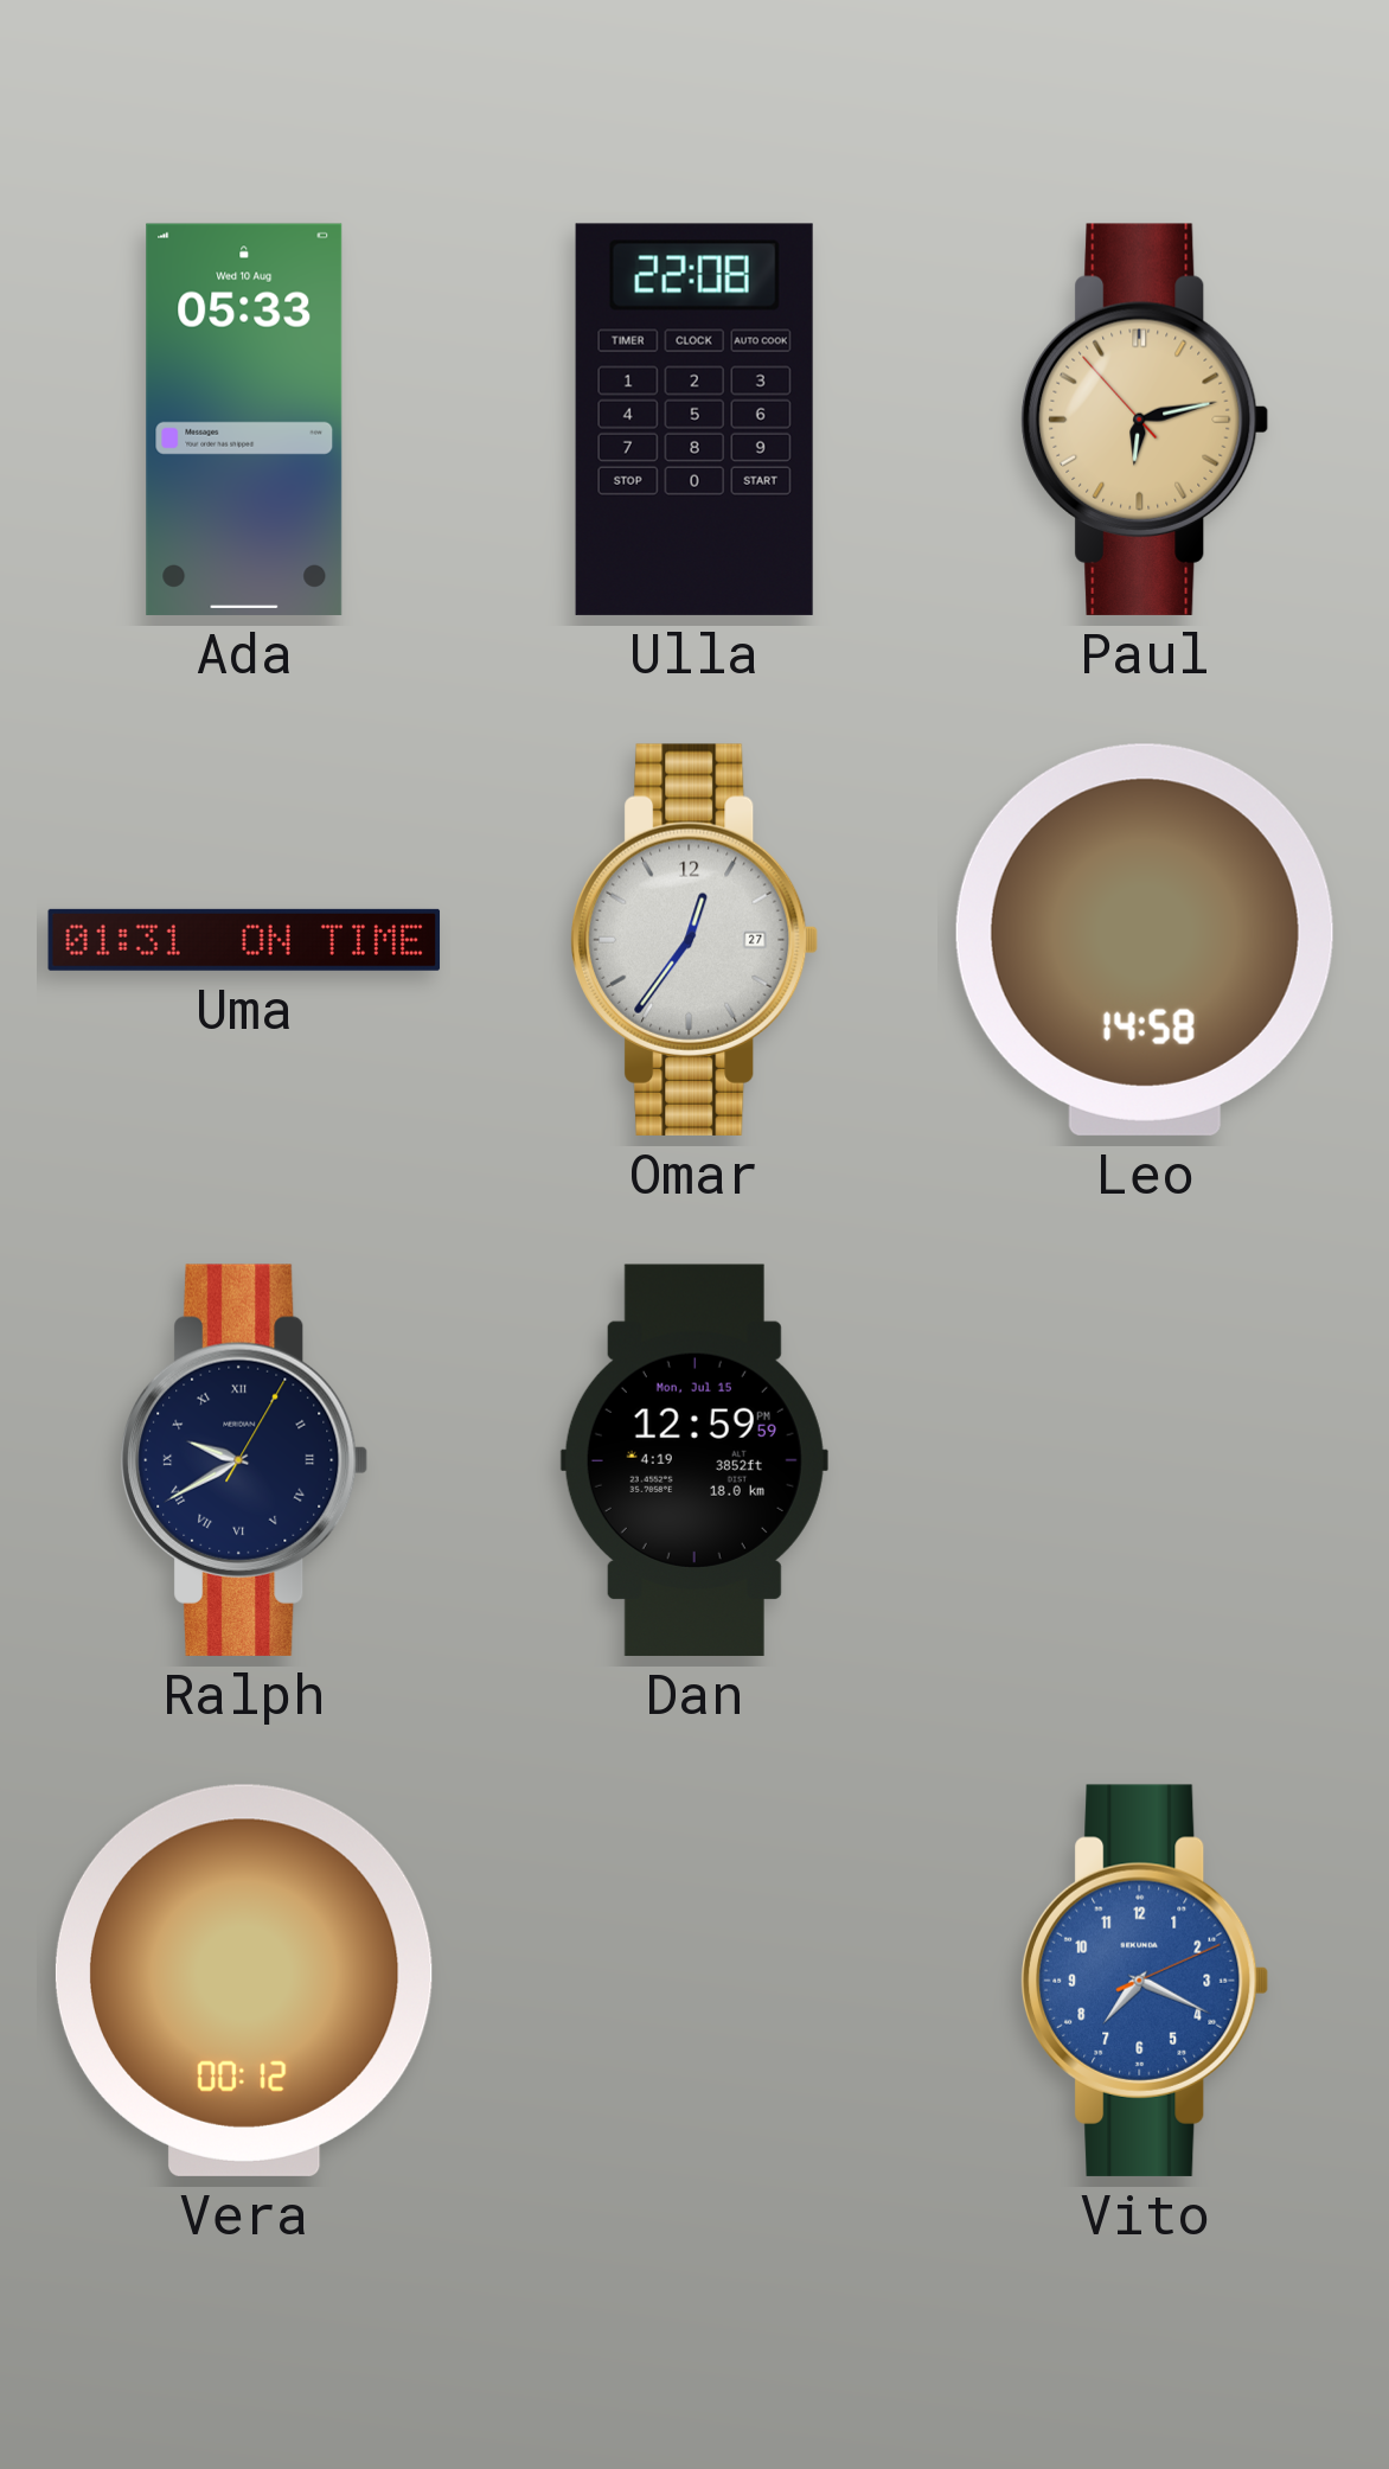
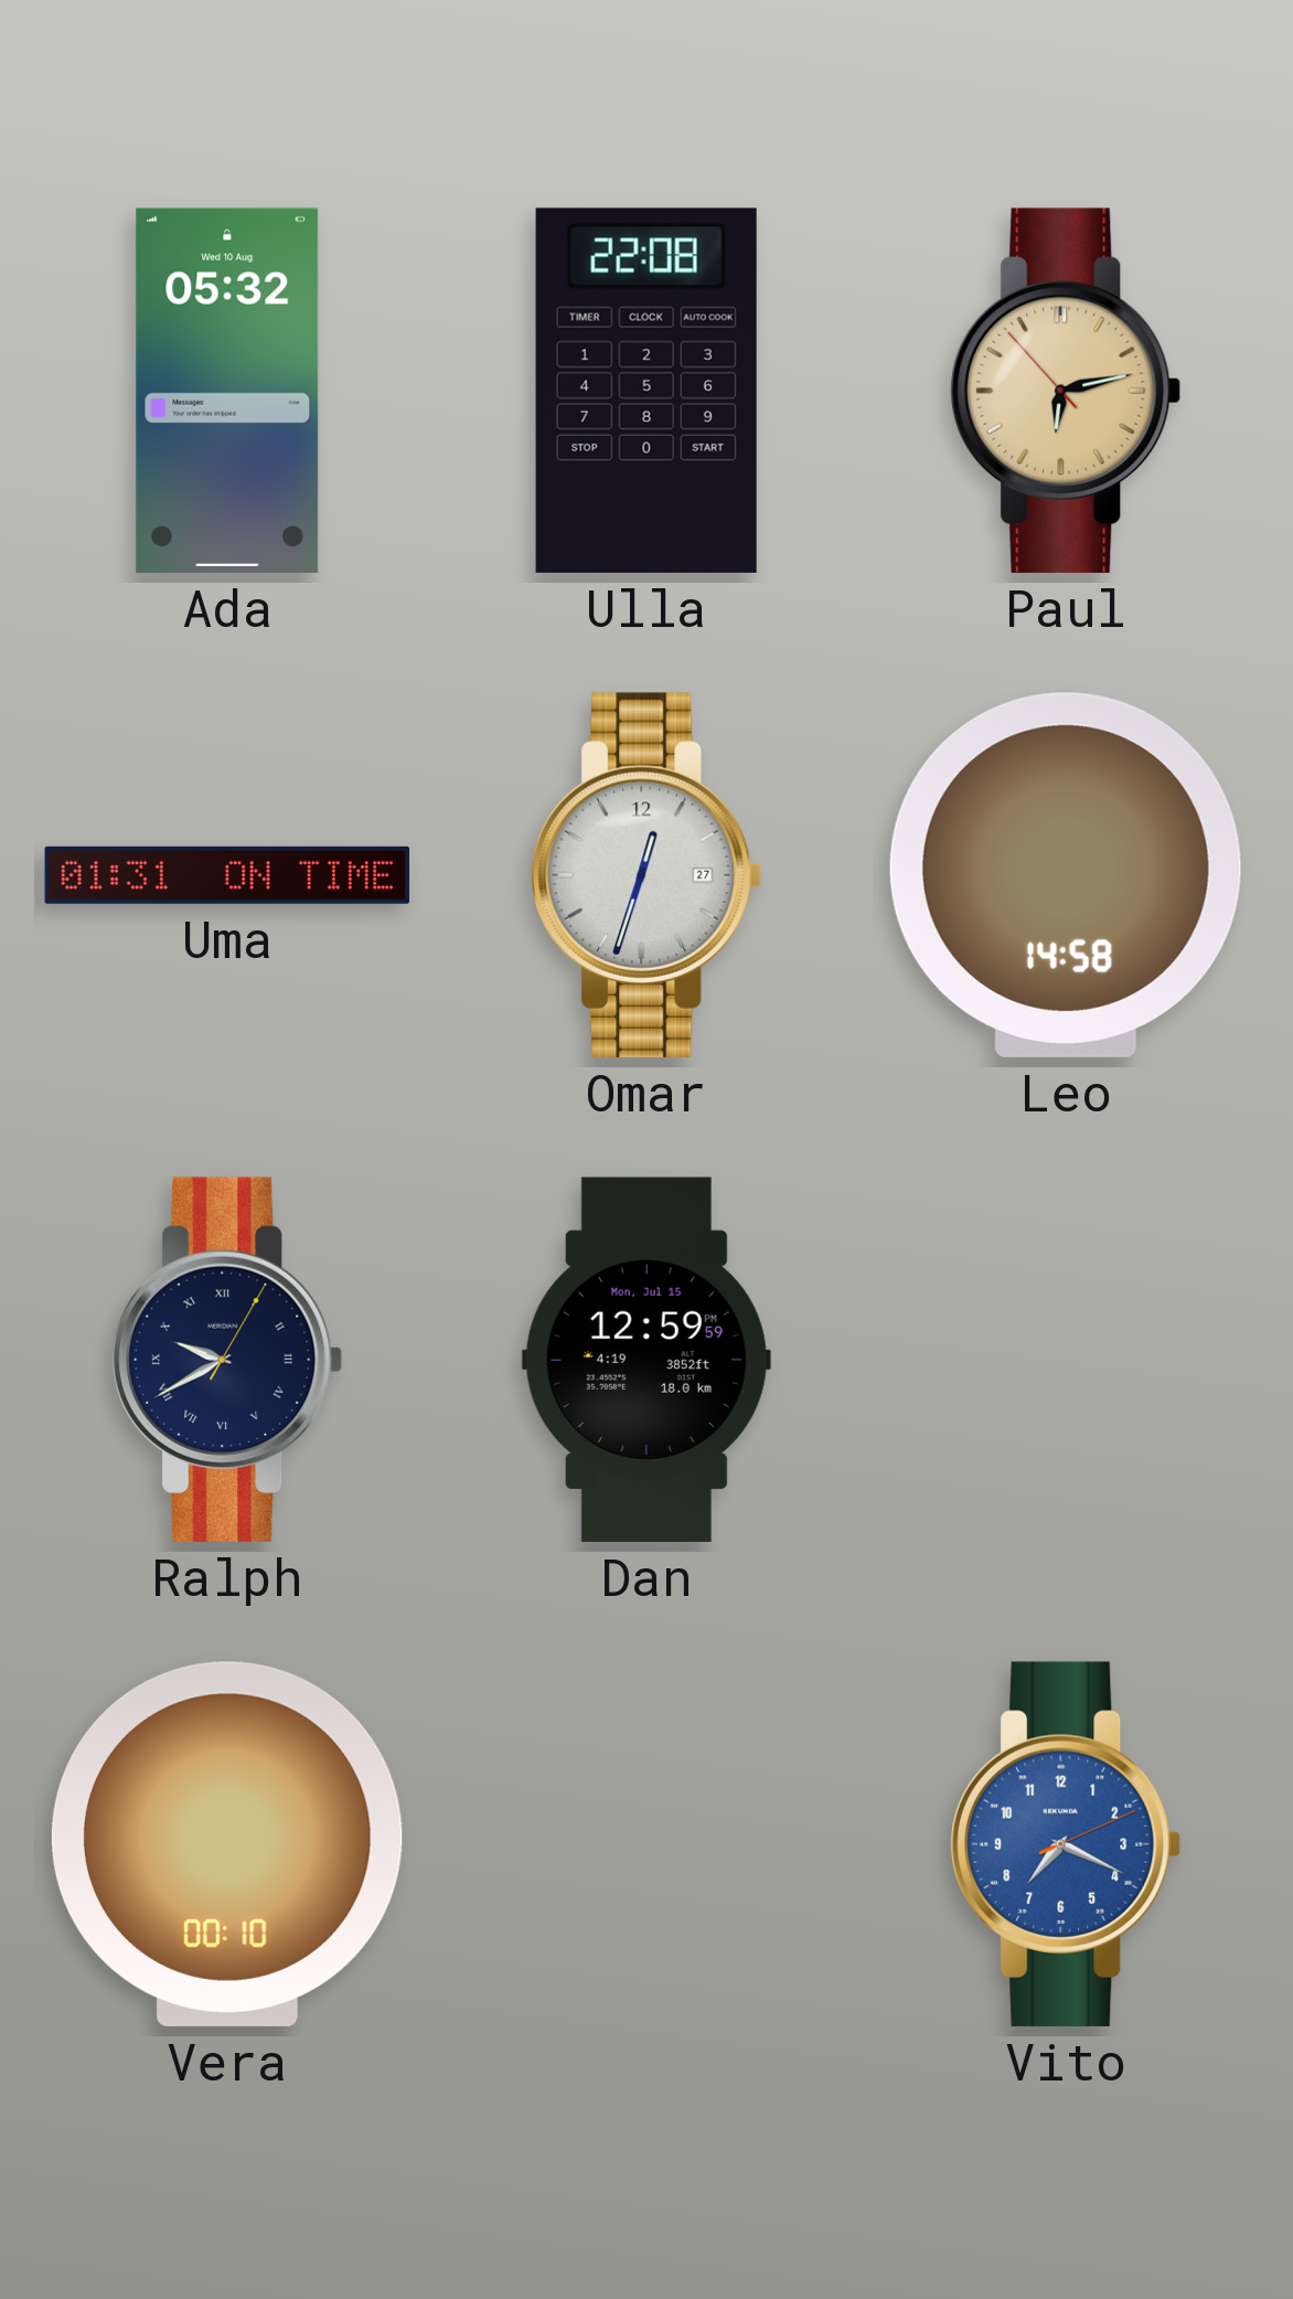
Ada: 05:33 -> 05:32 (227, 391)
Omar: 12:36 -> 12:33 (648, 875)
Vera: 00:12 -> 00:10 (227, 1844)
